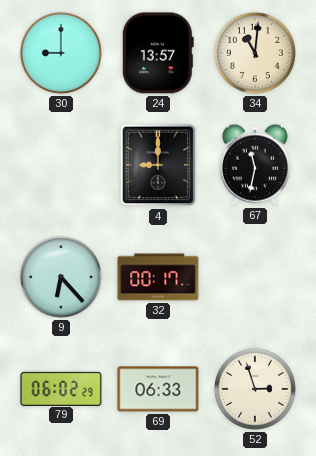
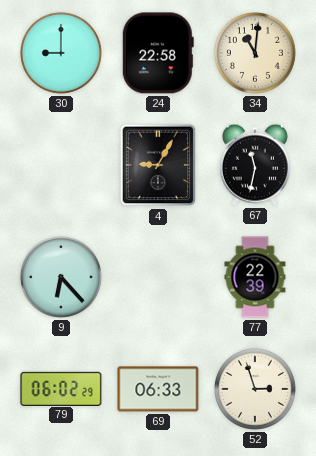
24: 13:57 -> 22:58 (158, 53)
4: 9:00 -> 9:05 (158, 165)
32: 00:17 -> none (158, 277)
77: none -> 22:39 (255, 277)
